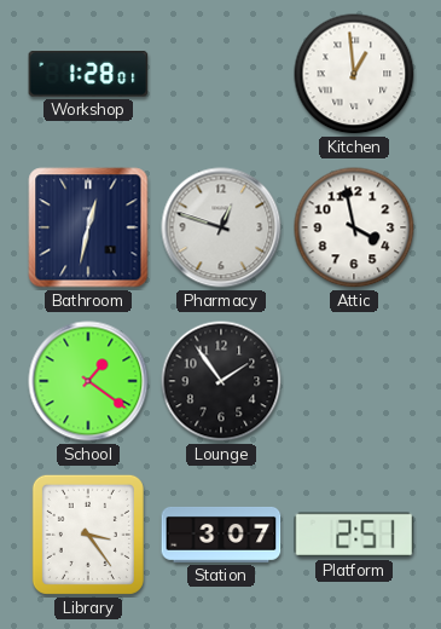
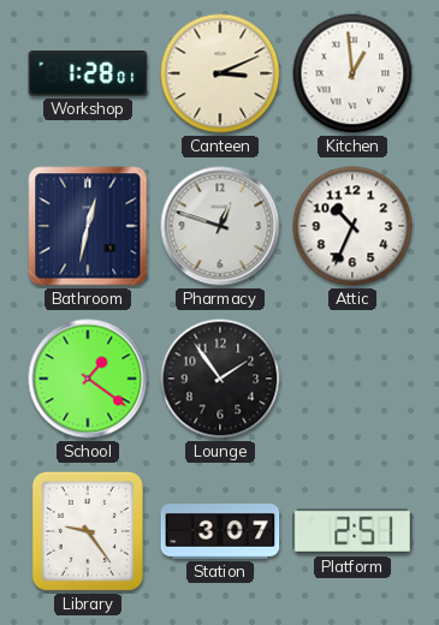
Canteen: none -> 3:11 (220, 73)
Attic: 3:58 -> 10:34 (352, 226)
Library: 3:24 -> 9:24 (88, 531)
